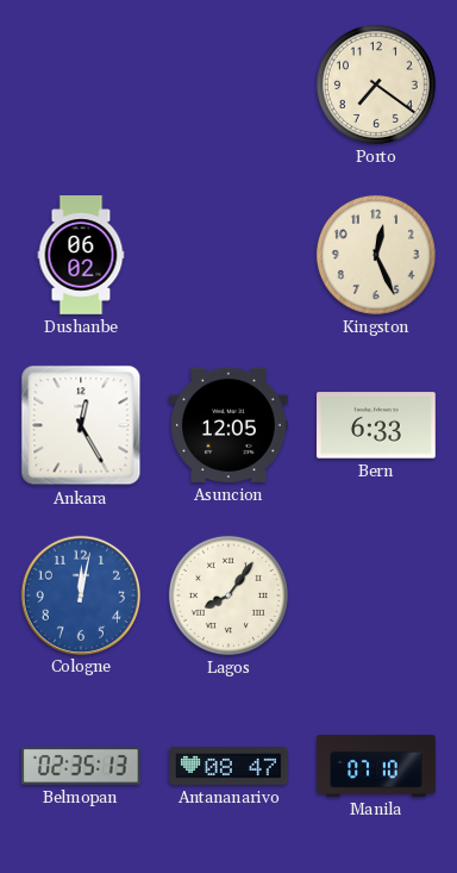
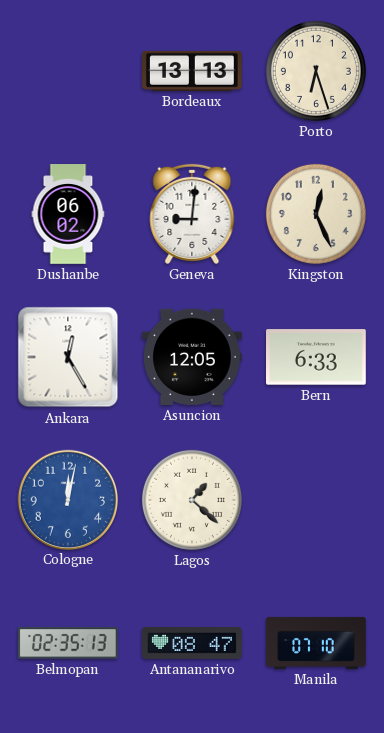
Bordeaux: none -> 13:13 (193, 71)
Porto: 7:21 -> 6:27 (316, 71)
Geneva: none -> 9:01 (192, 214)
Lagos: 8:06 -> 1:22 (192, 500)
